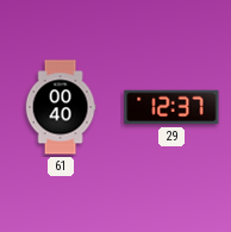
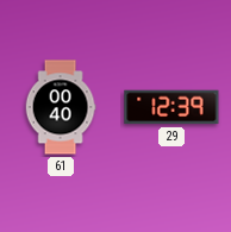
29: 12:37 -> 12:39 (171, 107)
